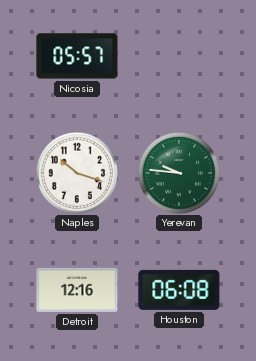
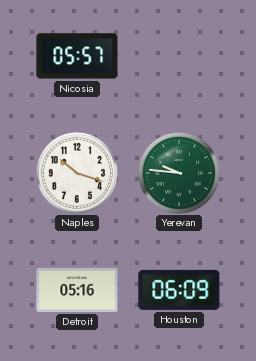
Detroit: 12:16 -> 05:16 (77, 290)
Houston: 06:08 -> 06:09 (179, 290)
